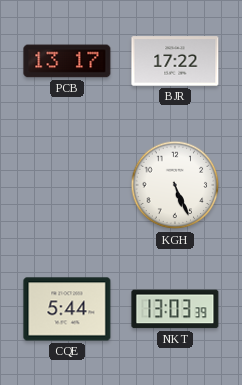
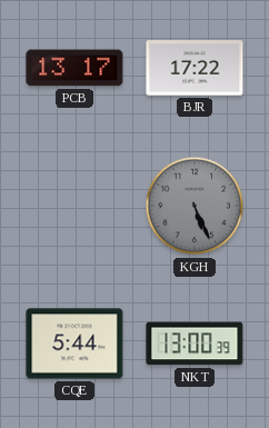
KGH dial: white -> grey (195, 206)
NKT: 13:03 -> 13:00 (195, 344)
